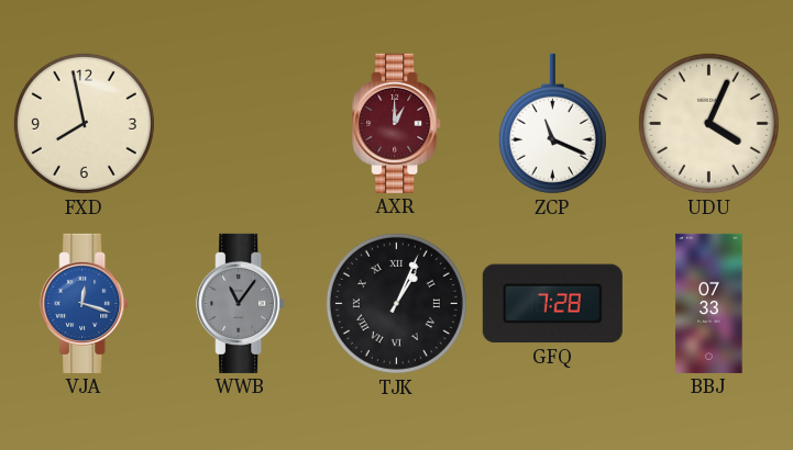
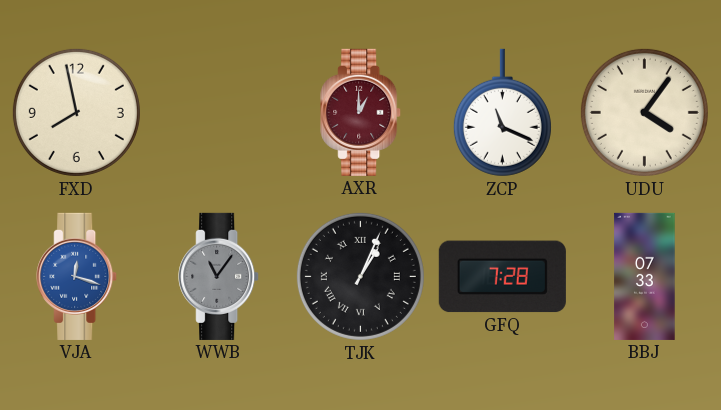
UDU: 4:04 -> 4:06 (644, 112)
